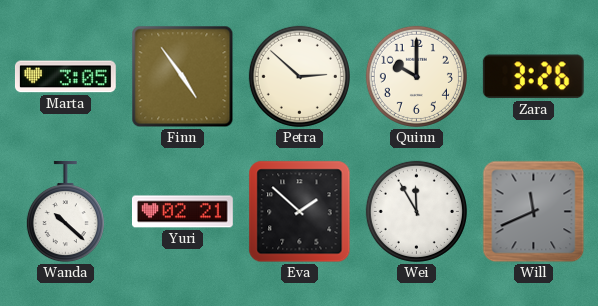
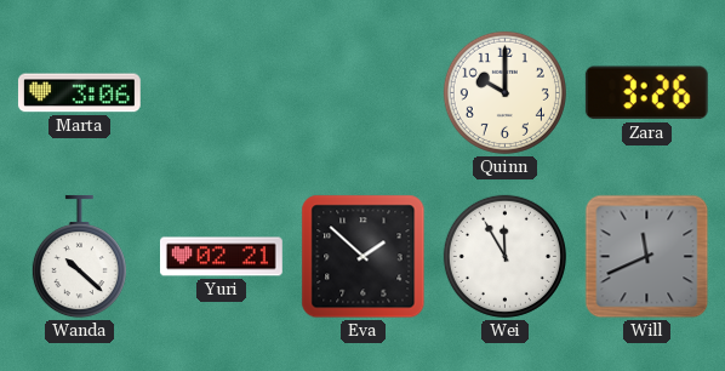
Marta: 3:05 -> 3:06 (79, 93)
Finn: 4:54 -> none (183, 77)
Petra: 2:52 -> none (299, 76)
